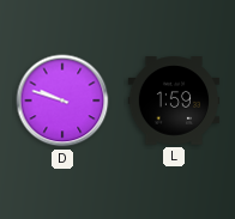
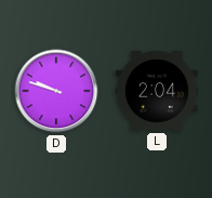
L: 1:59 -> 2:04 (156, 91)
